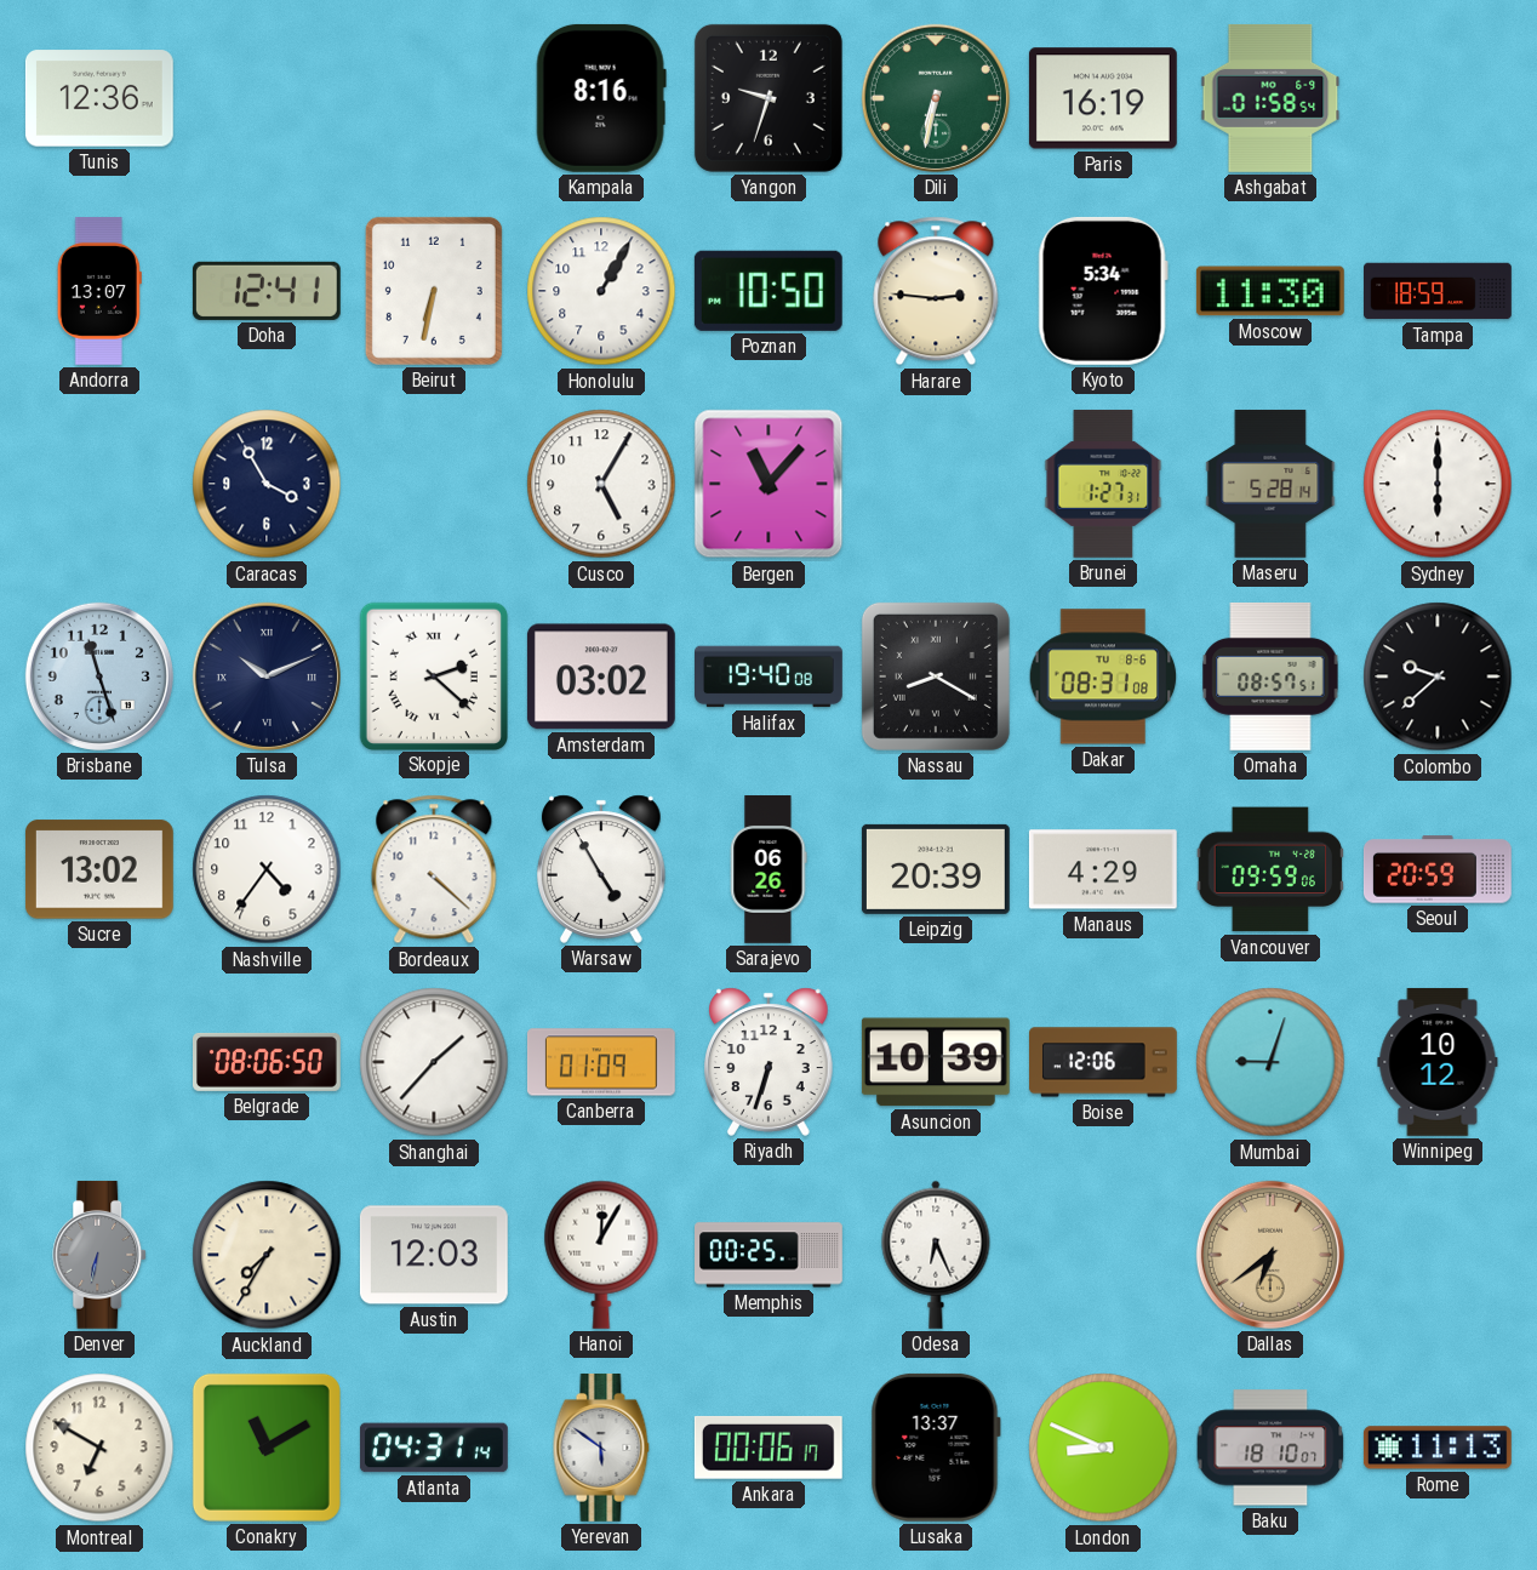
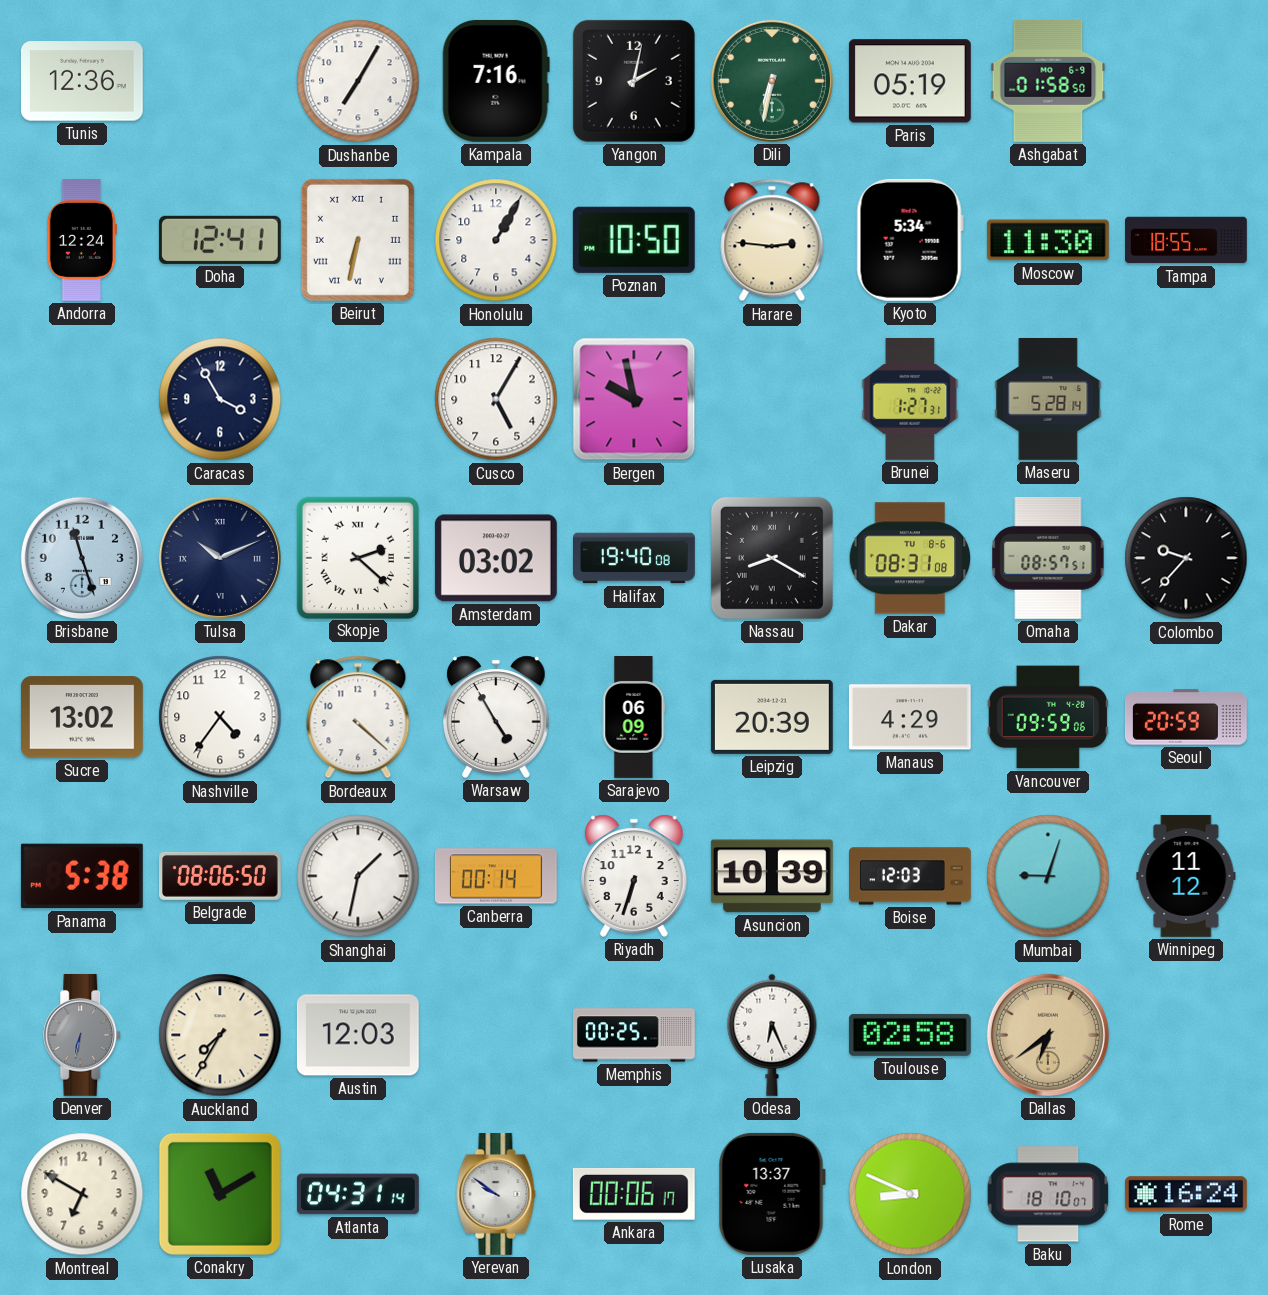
Dushanbe: none -> 7:05 (358, 81)
Kampala: 8:16 -> 7:16 (496, 81)
Yangon: 9:33 -> 2:02 (634, 81)
Paris: 16:19 -> 05:19 (910, 81)
Ashgabat: 01:58:54 -> 01:58:50 (1048, 81)
Andorra: 13:07 -> 12:24 (82, 240)
Beirut numerals: Arabic -> Roman (358, 240)
Tampa: 18:59 -> 18:55 (1187, 240)
Bergen: 11:07 -> 9:58 (634, 399)
Sydney: 6:00 -> none (1438, 484)
Colombo: 9:38 -> 9:37 (1186, 558)
Sarajevo: 06:26 -> 06:09 (634, 718)
Panama: none -> 5:38 (82, 876)
Shanghai: 1:37 -> 1:32 (358, 876)
Canberra: 01:09 -> 00:14 (496, 876)
Boise: 12:06 -> 12:03 (911, 876)
Winnipeg: 10:12 -> 11:12 (1186, 876)
Hanoi: 12:05 -> none (601, 1255)
Toulouse: none -> 02:58 (910, 1035)
Yerevan: 5:51 -> 9:51 (496, 1194)
Rome: 11:13 -> 16:24 (1186, 1194)
